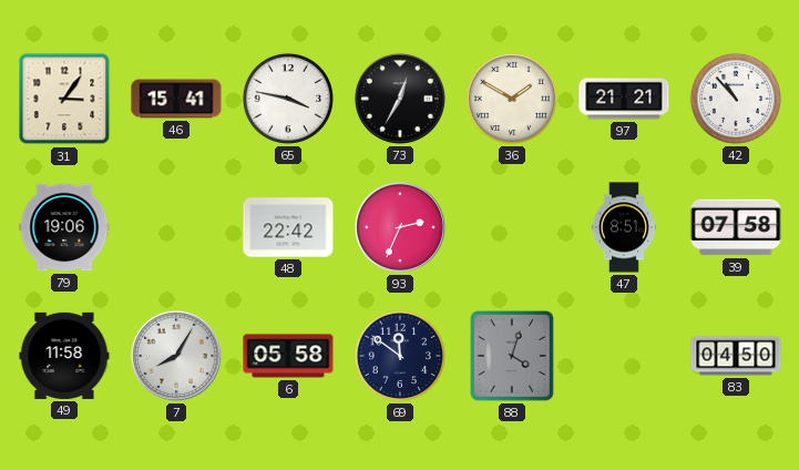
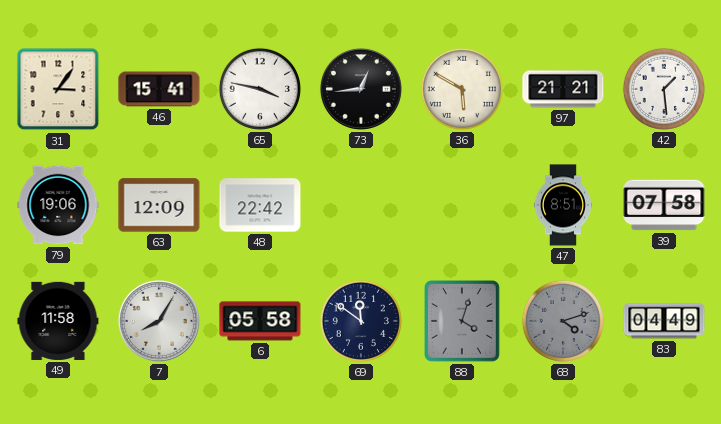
73: 12:35 -> 12:44 (361, 89)
36: 1:50 -> 5:50 (462, 89)
42: 10:53 -> 1:29 (664, 89)
63: none -> 12:09 (159, 205)
93: 2:34 -> none (400, 227)
68: none -> 4:12 (563, 321)
83: 04:50 -> 04:49 (664, 321)
